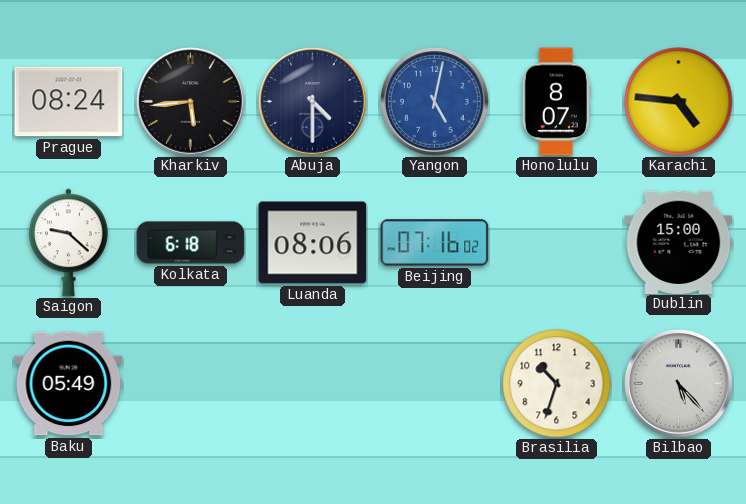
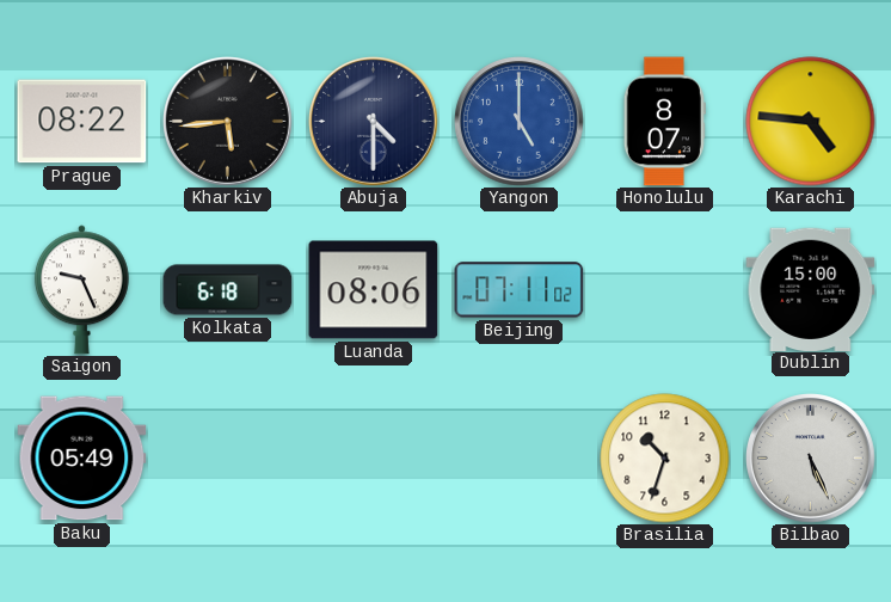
Prague: 08:24 -> 08:22 (82, 122)
Yangon: 5:02 -> 5:00 (520, 122)
Saigon: 9:22 -> 9:26 (81, 290)
Beijing: 07:16 -> 07:11 (520, 290)
Bilbao: 5:23 -> 5:26 (811, 459)
